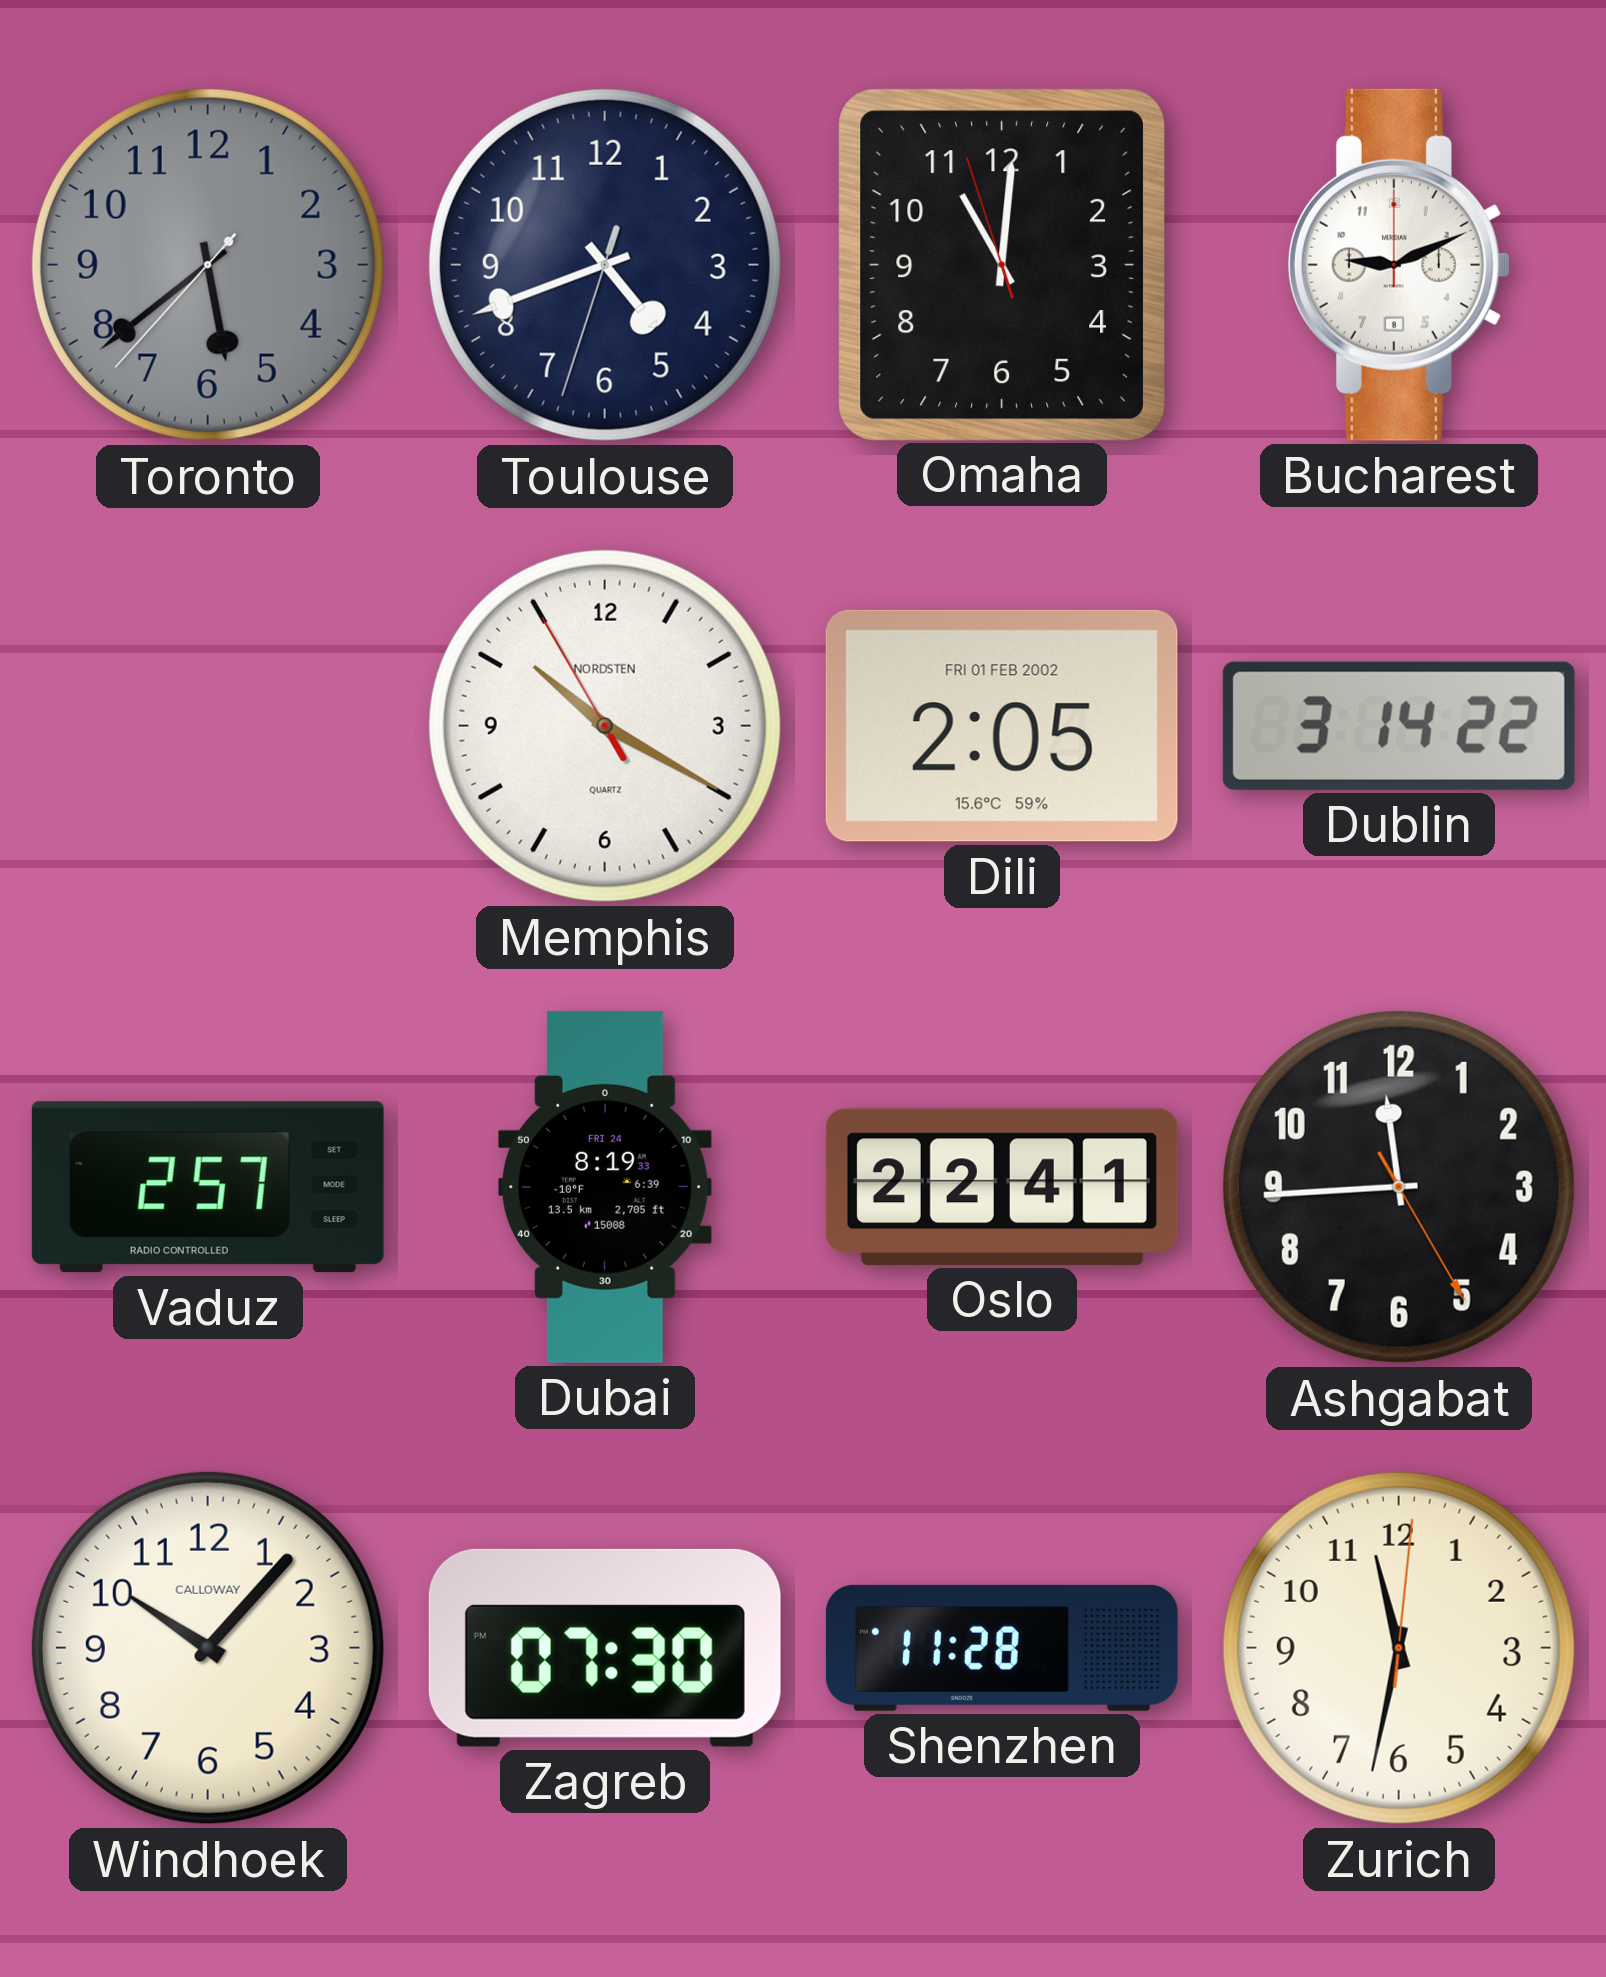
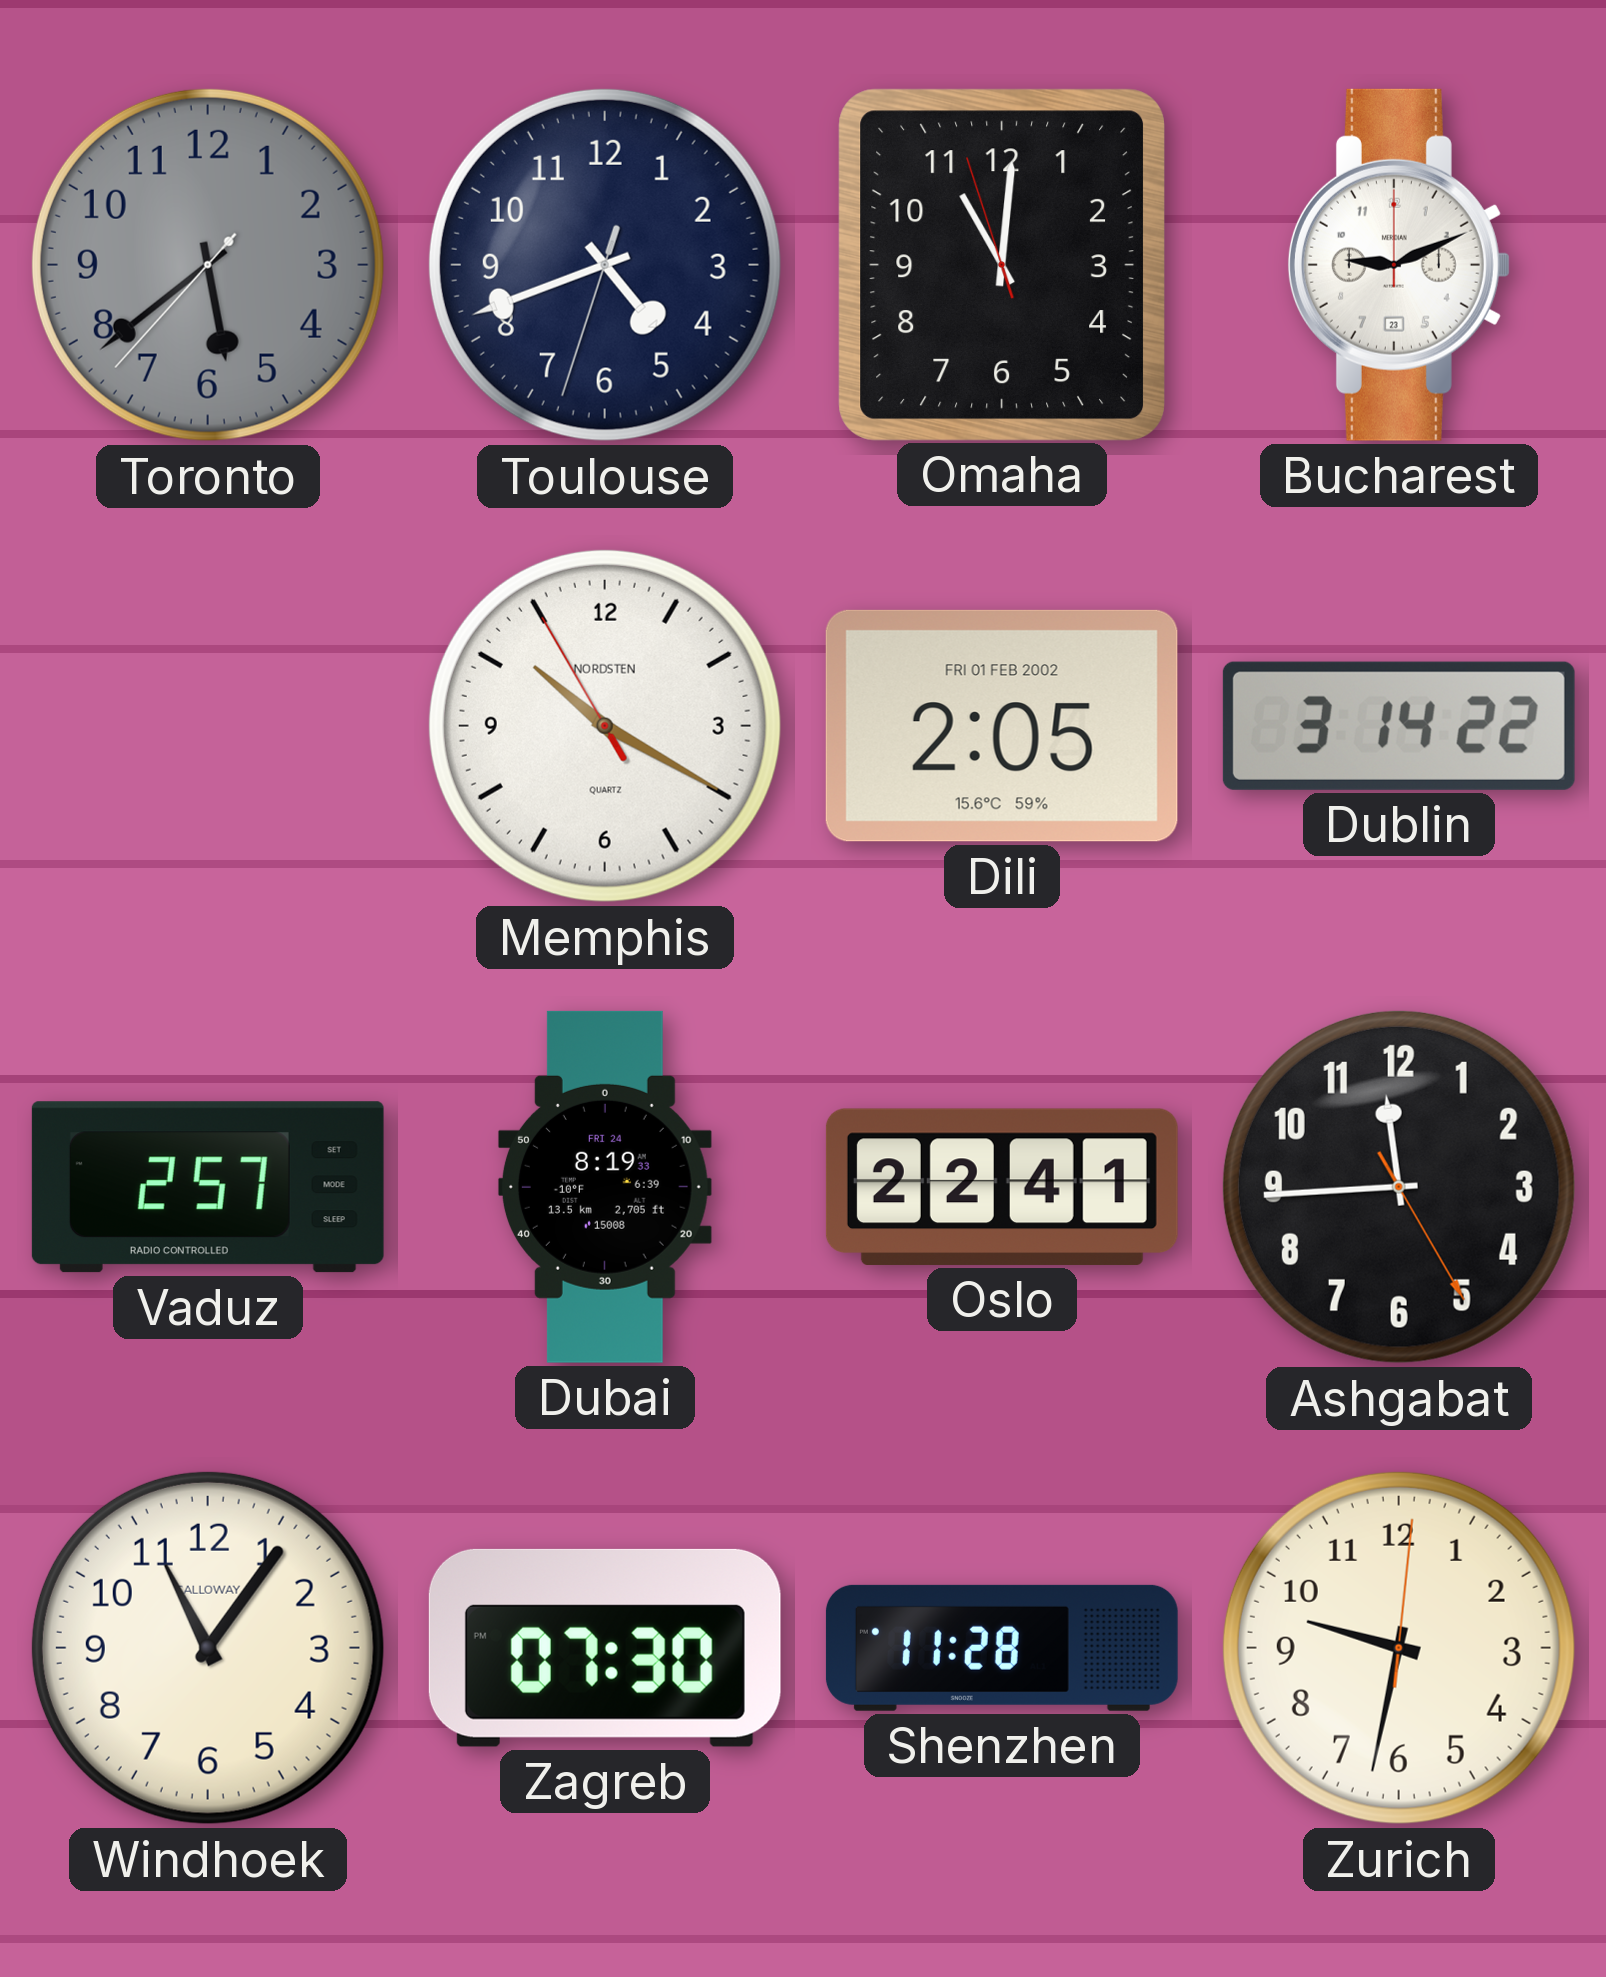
Bucharest date: 8 -> 23 (1399, 265)
Windhoek: 10:07 -> 11:06 (208, 1648)
Zurich: 11:32 -> 9:32 (1399, 1648)
